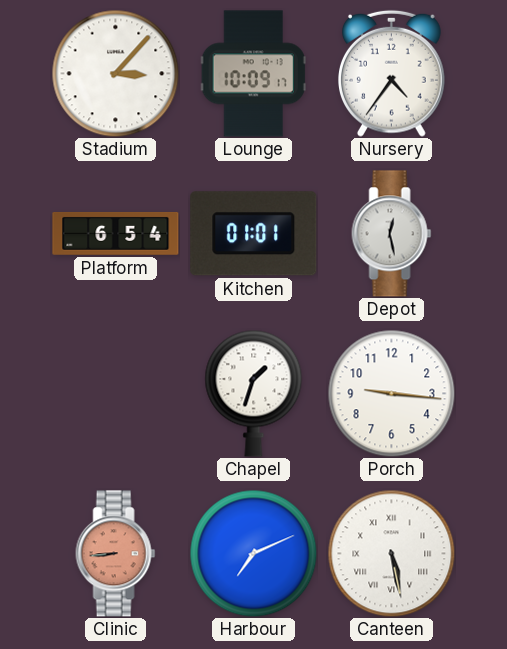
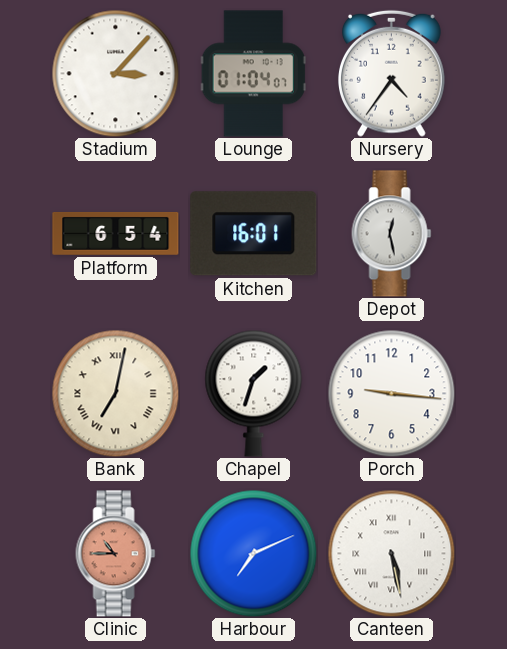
Lounge: 10:09 -> 01:04 (253, 74)
Kitchen: 01:01 -> 16:01 (254, 234)
Bank: none -> 7:02 (115, 393)
Clinic: 8:44 -> 10:45 (116, 554)
